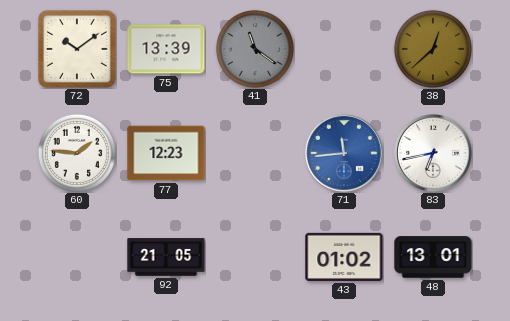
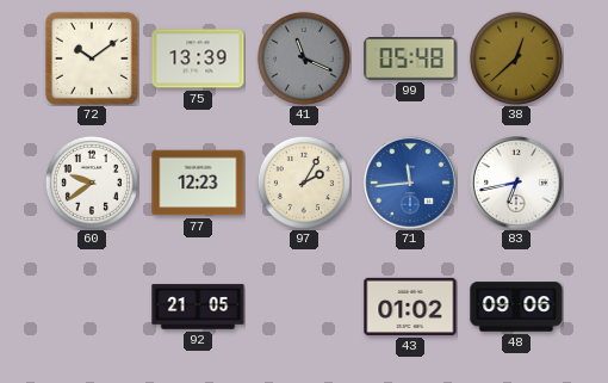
41: 11:21 -> 11:19 (304, 58)
99: none -> 05:48 (410, 58)
60: 1:46 -> 9:39 (92, 183)
97: none -> 2:05 (304, 183)
48: 13:01 -> 09:06 (516, 307)
